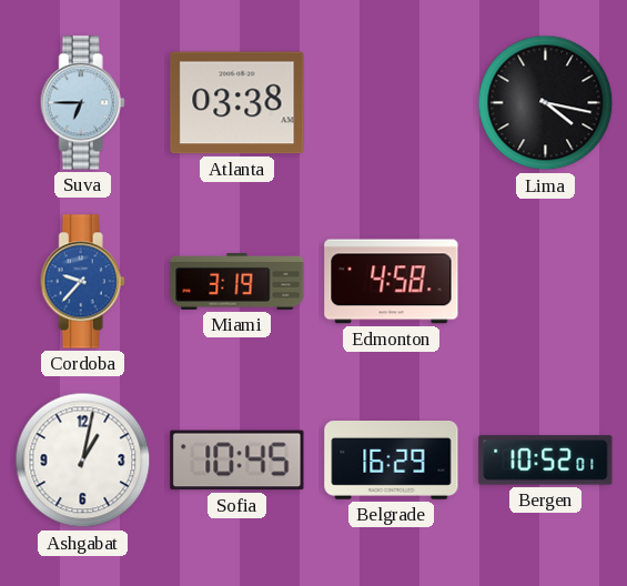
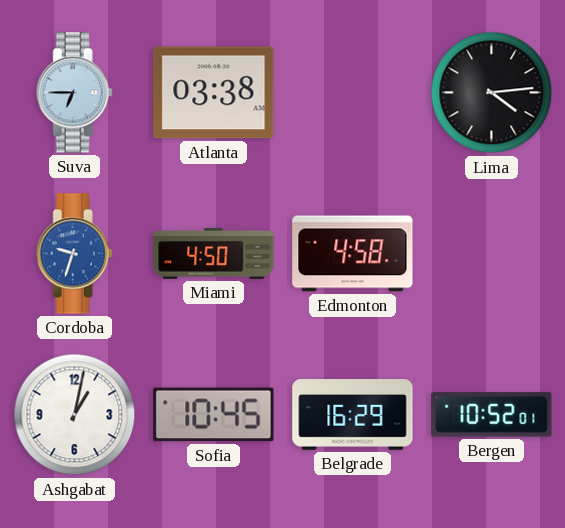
Lima: 4:17 -> 4:14 (492, 93)
Cordoba: 9:37 -> 9:33 (74, 254)
Miami: 3:19 -> 4:50 (214, 254)
